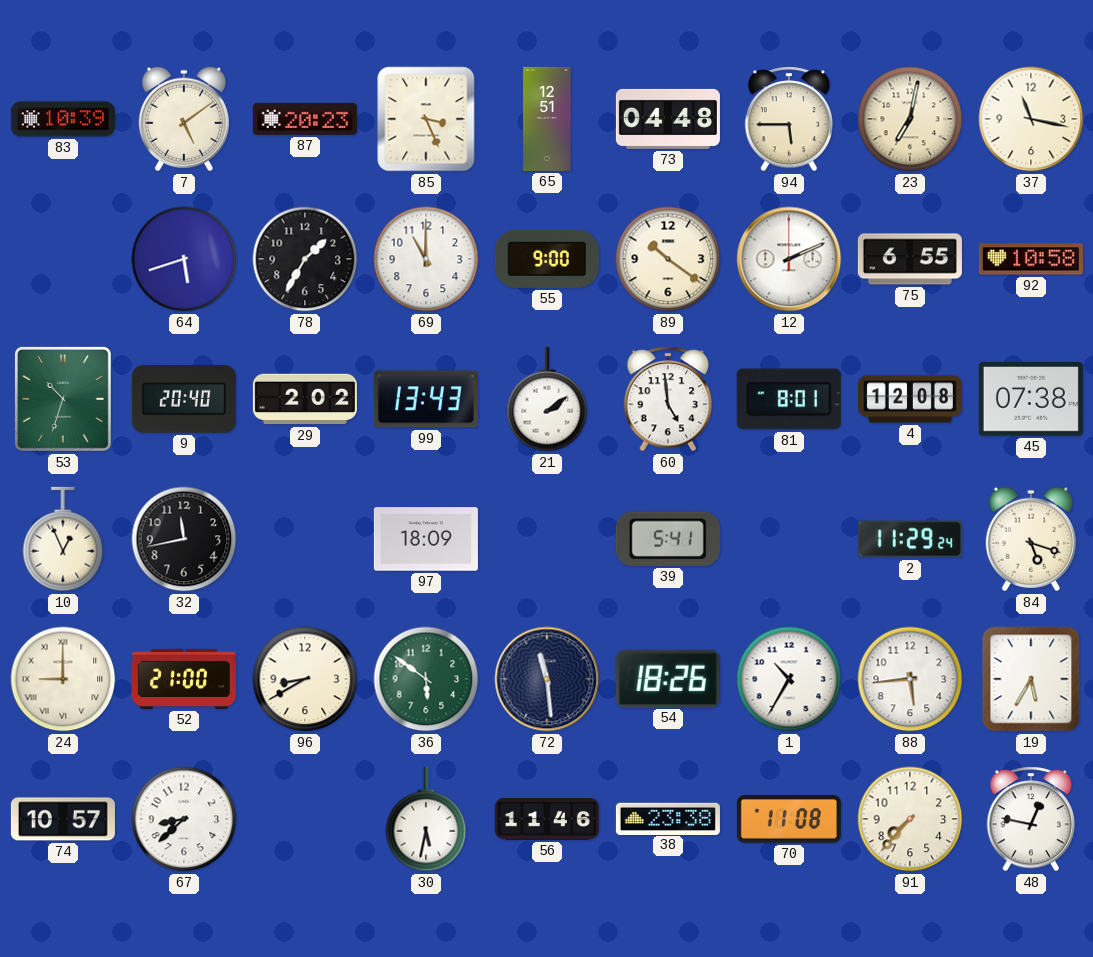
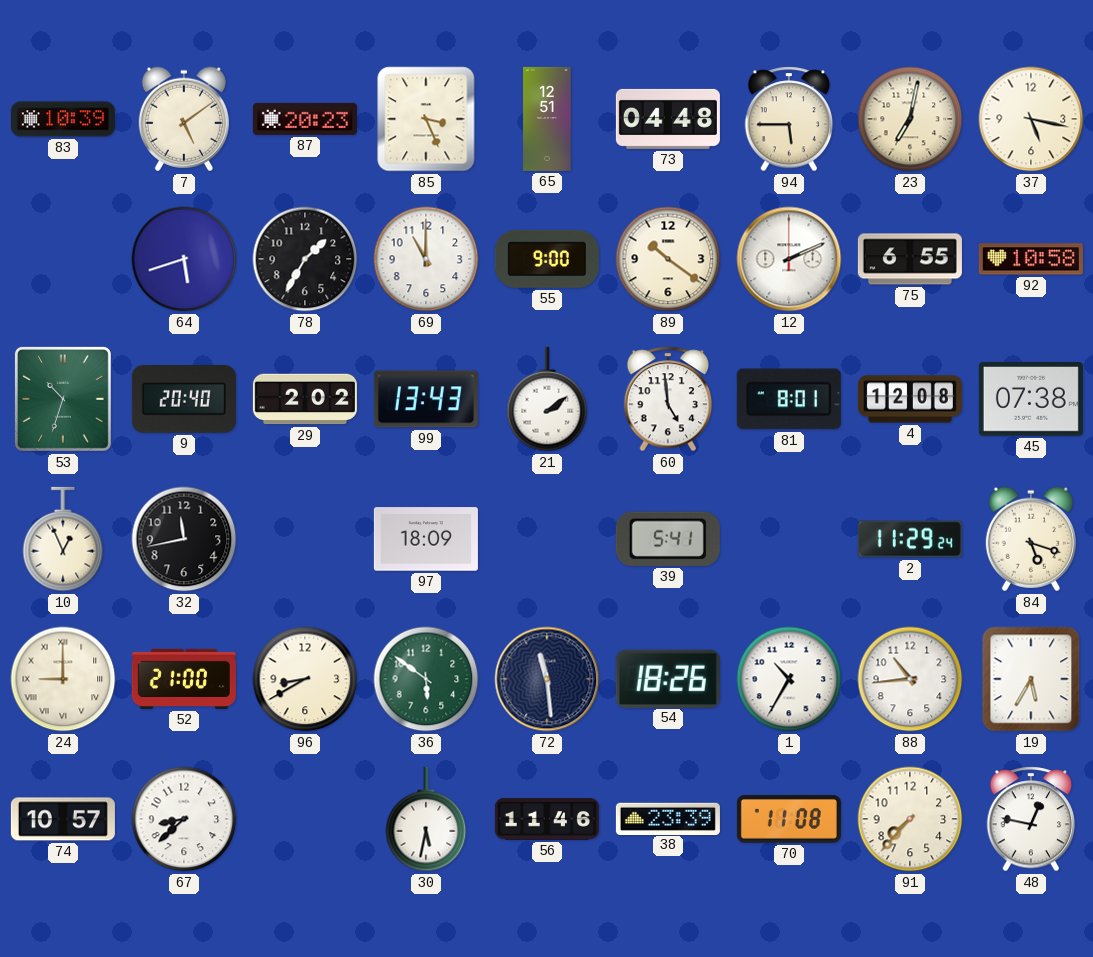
37: 11:17 -> 5:17 (1031, 119)
88: 5:44 -> 10:44 (910, 679)
38: 23:38 -> 23:39 (668, 818)
